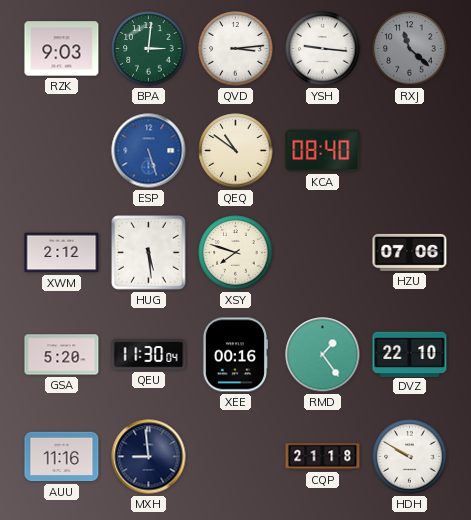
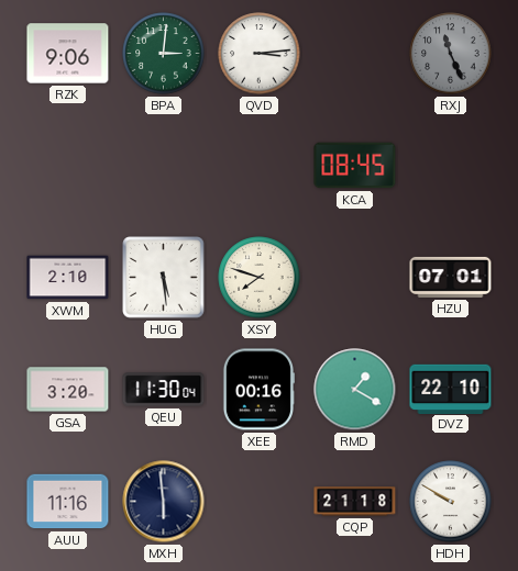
RZK: 9:03 -> 9:06 (68, 54)
YSH: 9:16 -> none (323, 49)
RXJ: 11:22 -> 11:26 (451, 54)
ESP: 5:27 -> none (149, 151)
QEQ: 10:51 -> none (236, 151)
KCA: 08:40 -> 08:45 (355, 166)
XWM: 2:12 -> 2:10 (68, 278)
HZU: 07:06 -> 07:01 (451, 277)
GSA: 5:20 -> 3:20 (68, 390)
RMD: 1:24 -> 1:20 (355, 390)
MXH: 8:59 -> 5:59 (164, 502)
